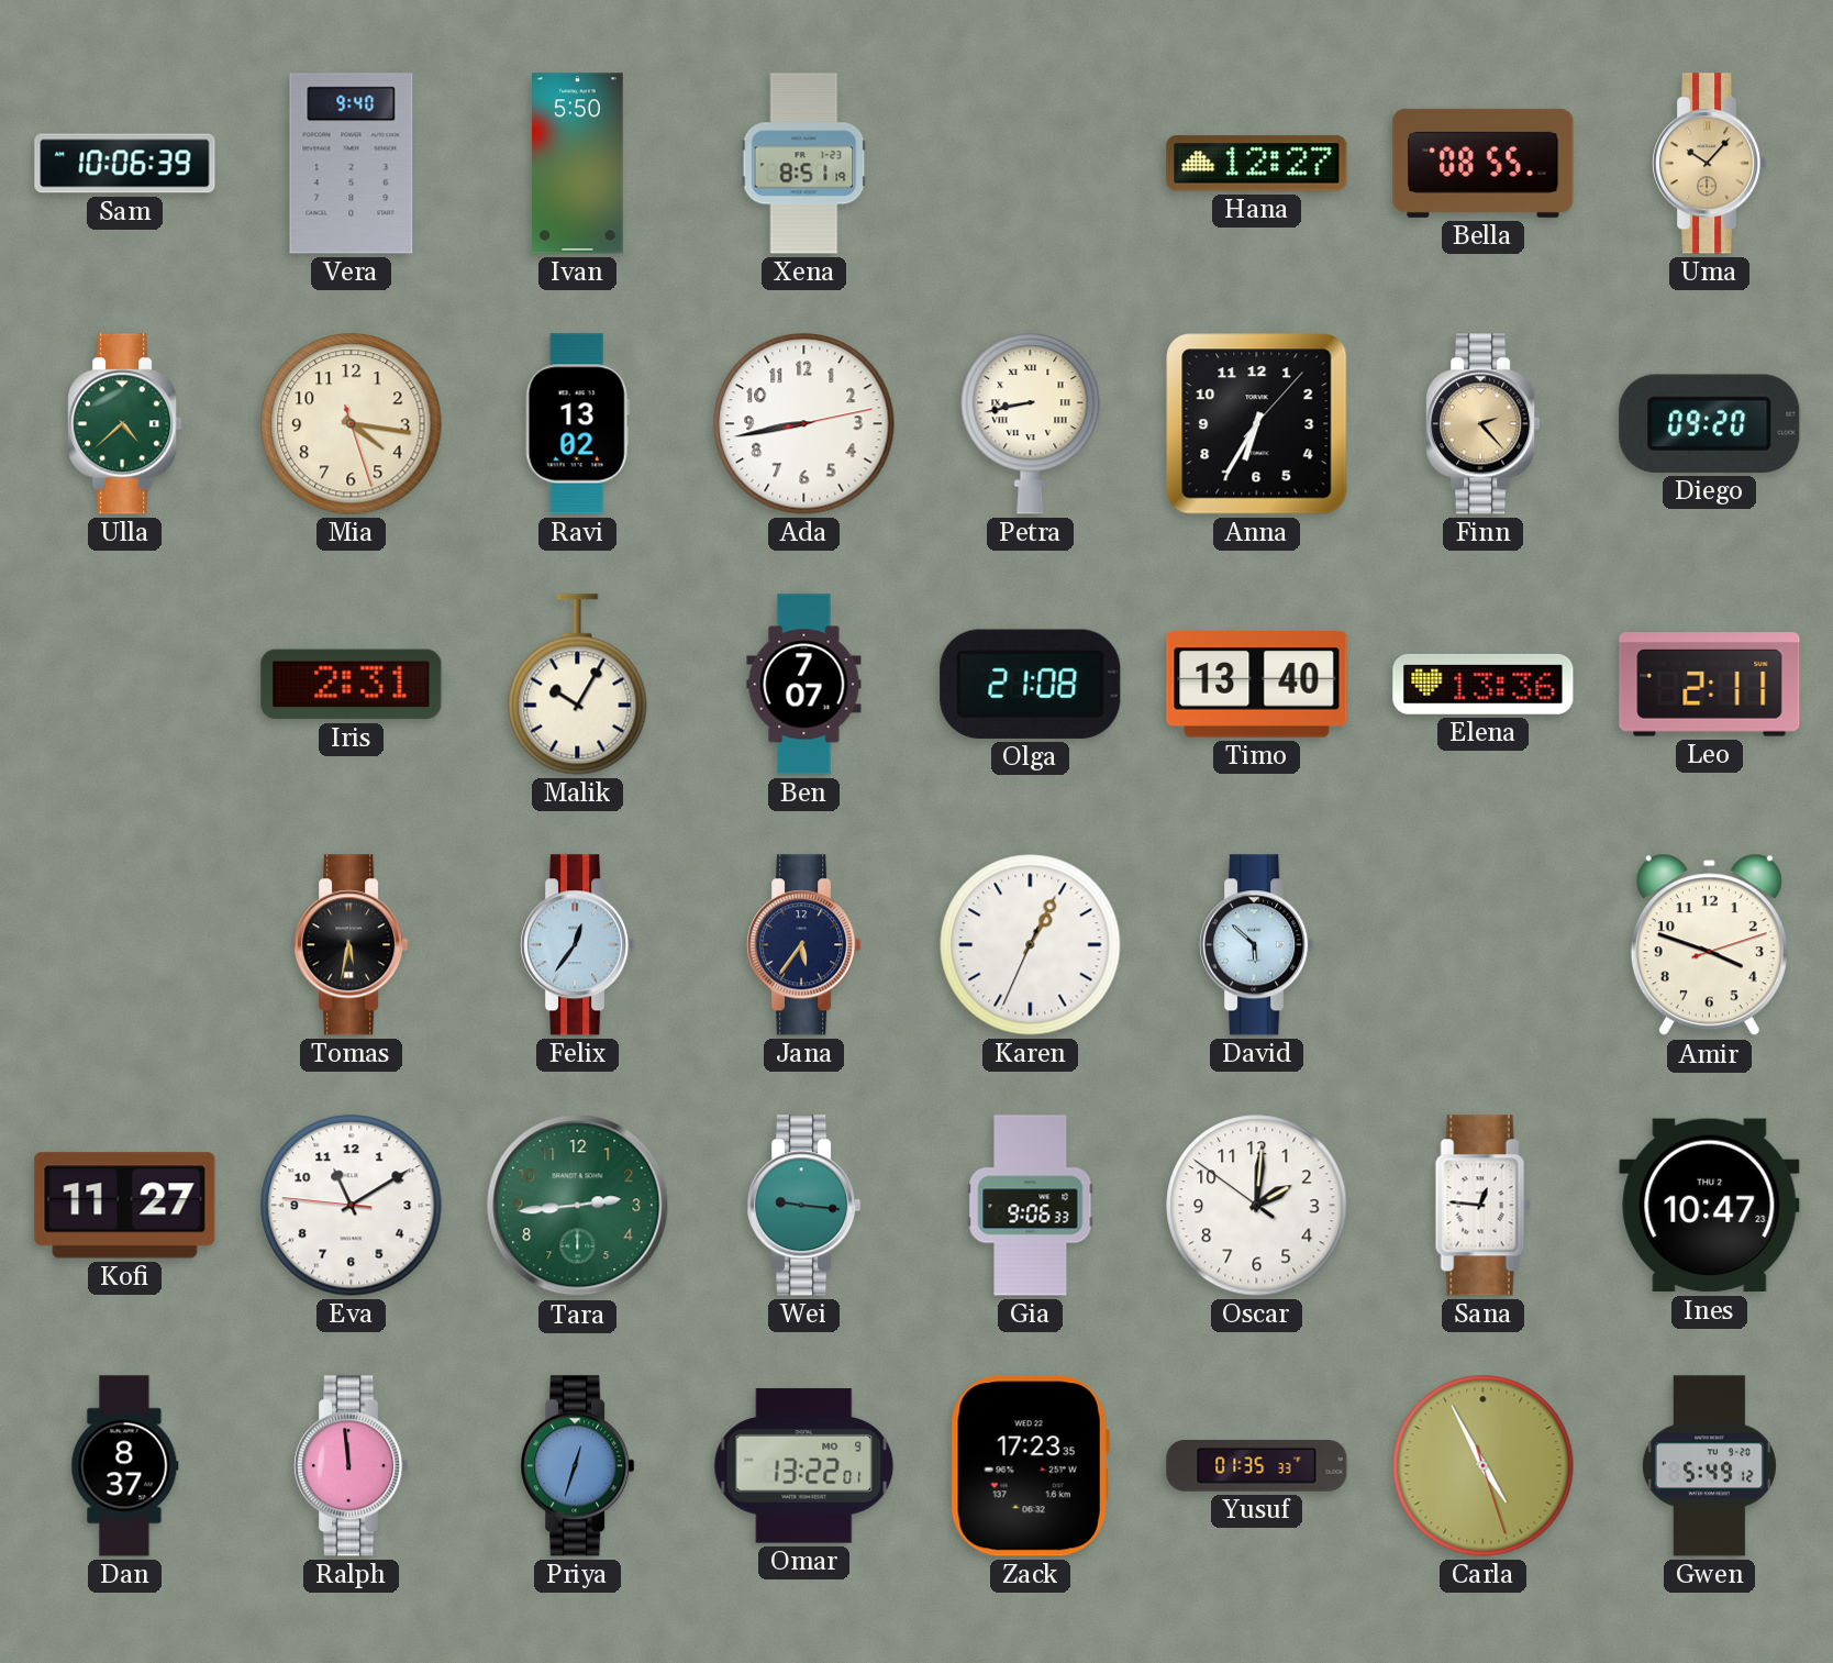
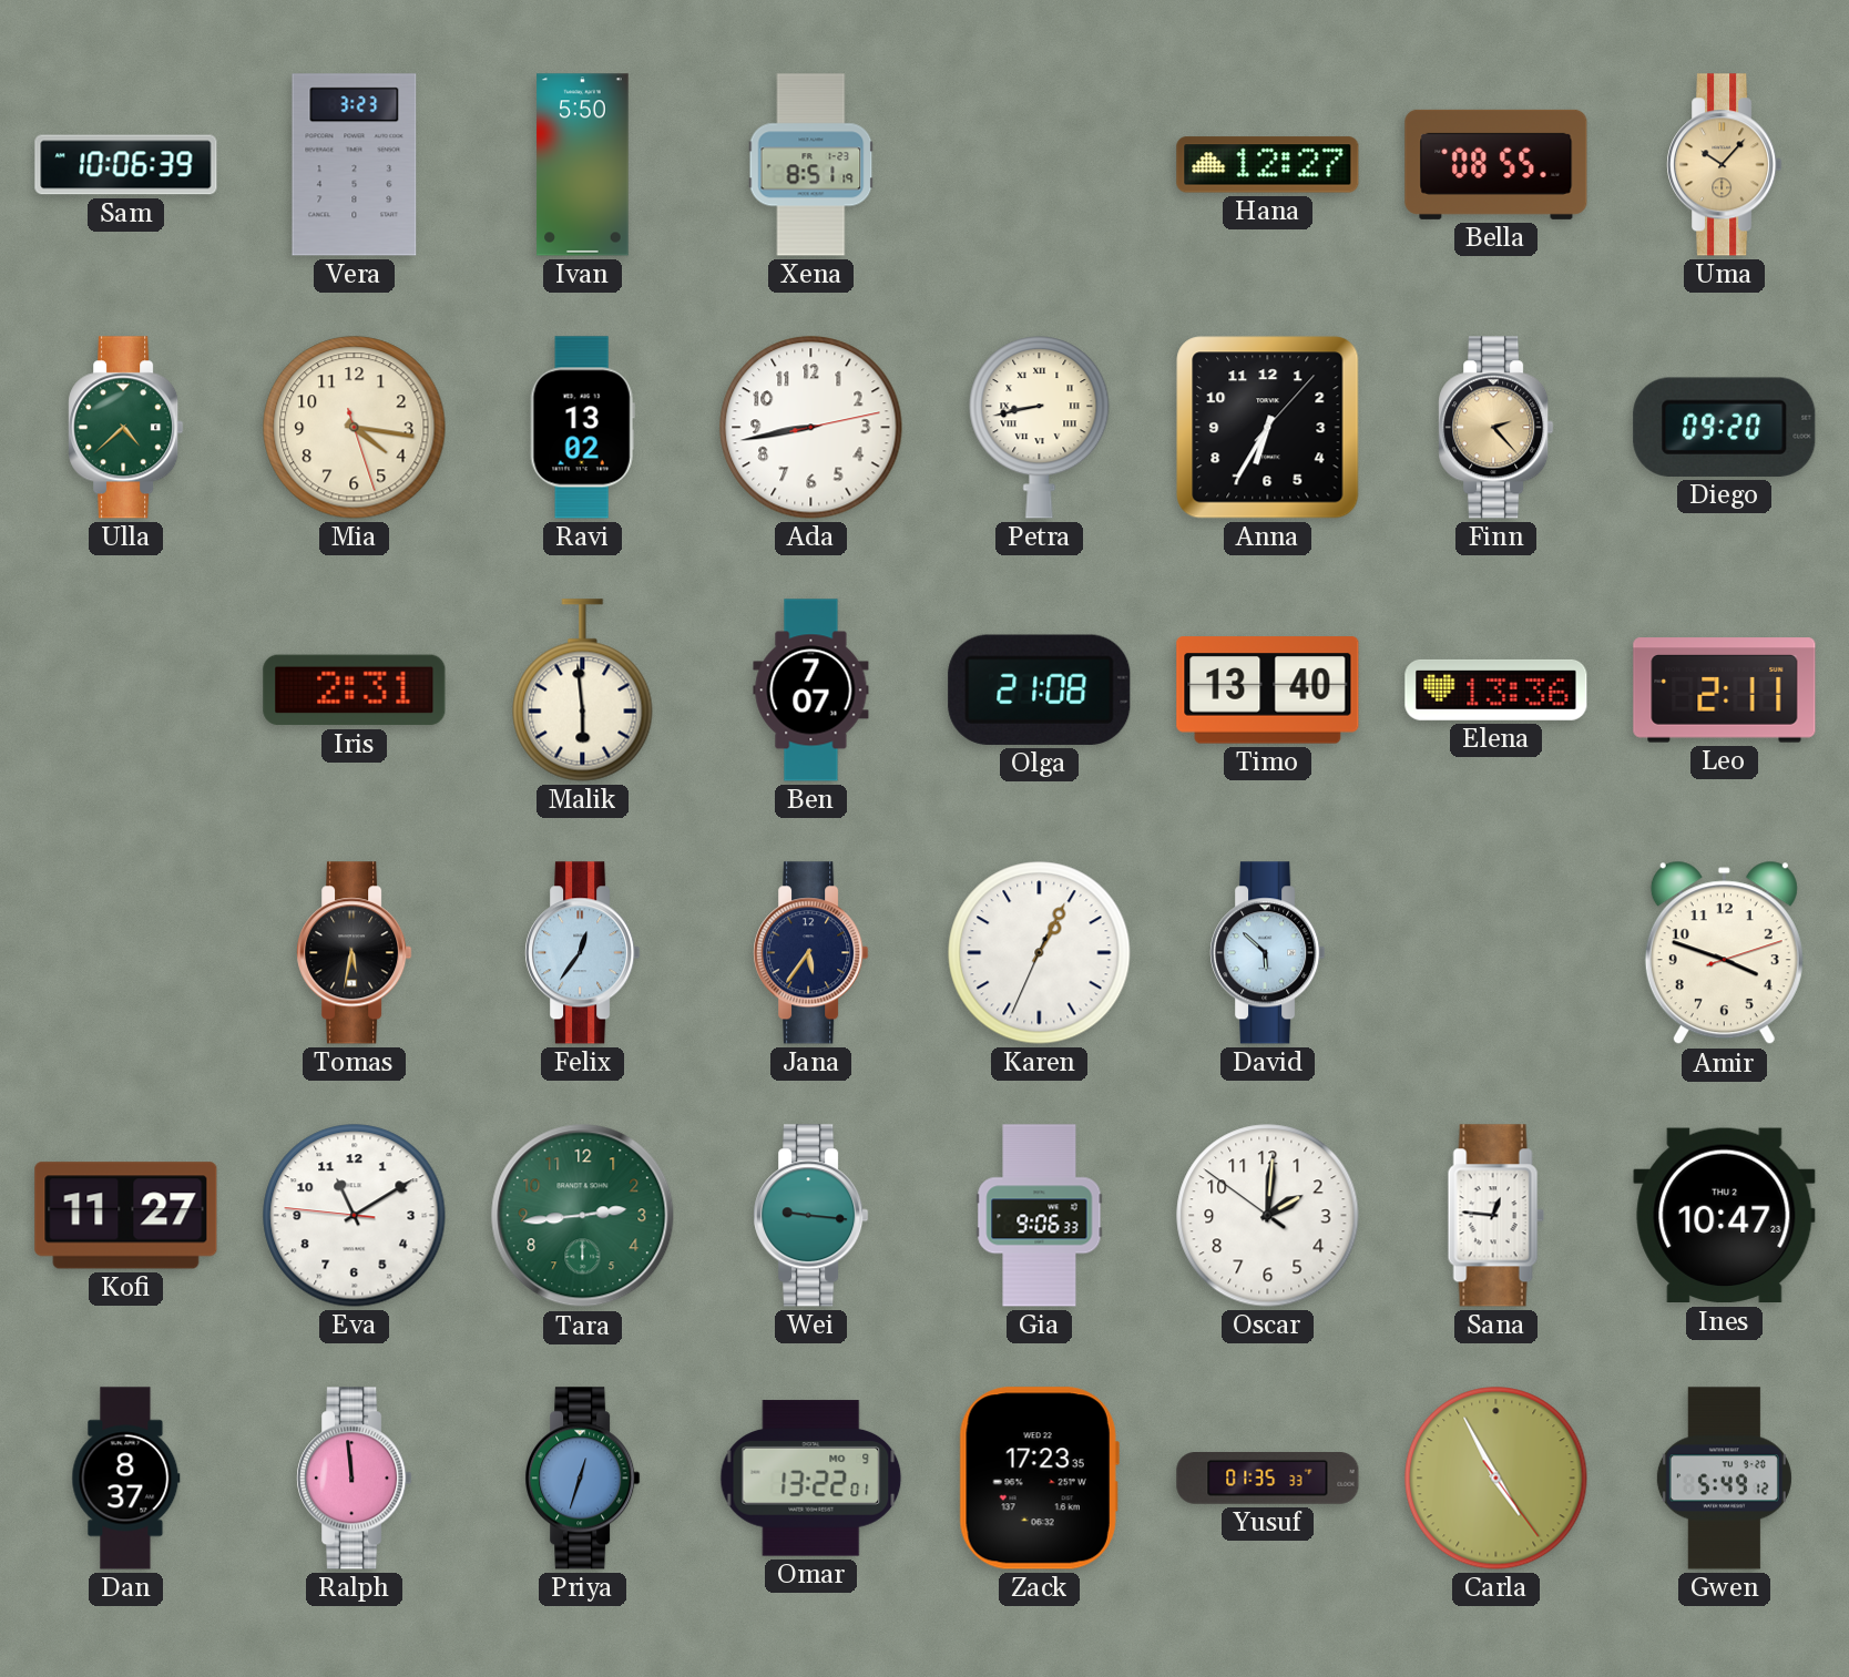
Vera: 9:40 -> 3:23 (355, 165)
Malik: 10:05 -> 5:59 (583, 691)
Carla: 4:55:27 -> 4:55:24 (1496, 1479)
